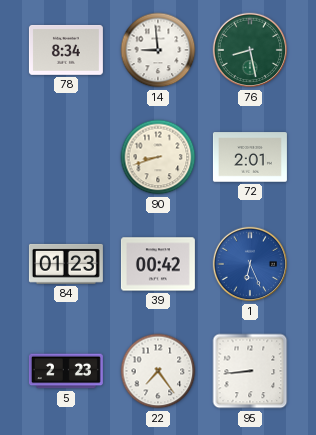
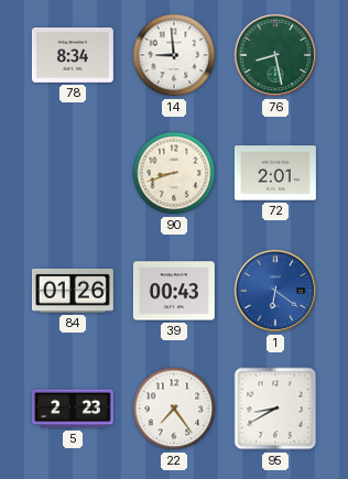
84: 01:23 -> 01:26 (73, 291)
39: 00:42 -> 00:43 (174, 291)
1: 6:26 -> 6:21 (275, 291)
95: 8:44 -> 8:40 (275, 409)
